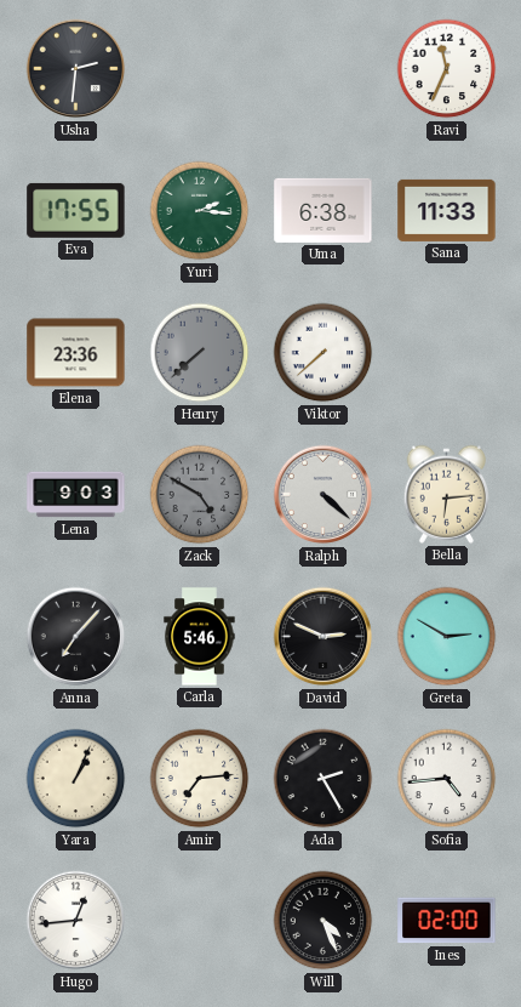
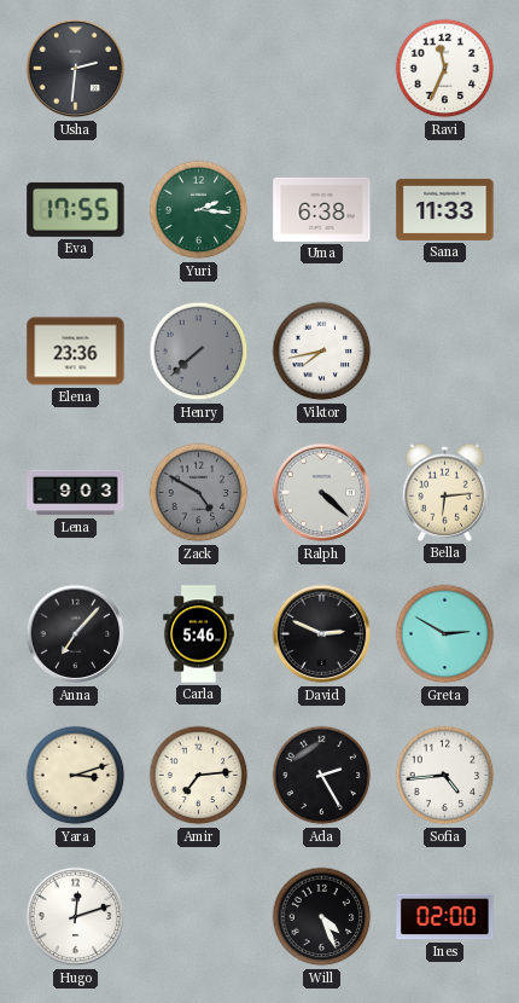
Viktor: 7:38 -> 7:43 (322, 352)
Yara: 1:04 -> 3:12 (76, 776)
Hugo: 12:44 -> 12:12 (76, 917)
